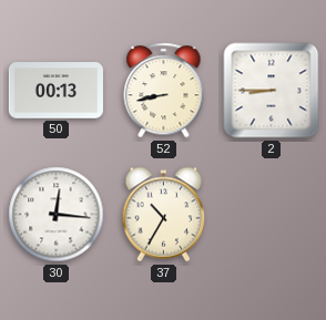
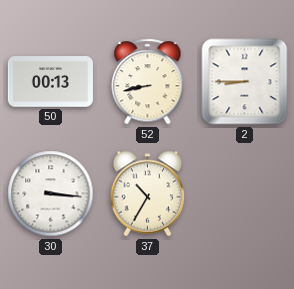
30: 12:16 -> 3:16 (51, 194)
